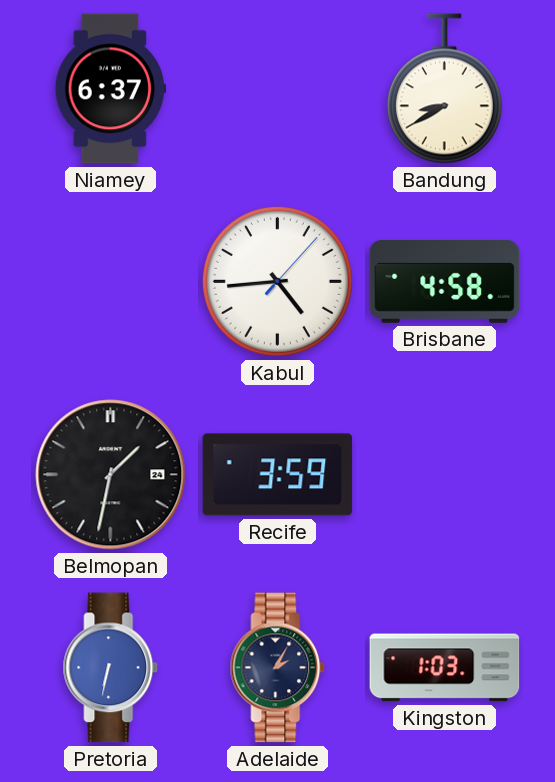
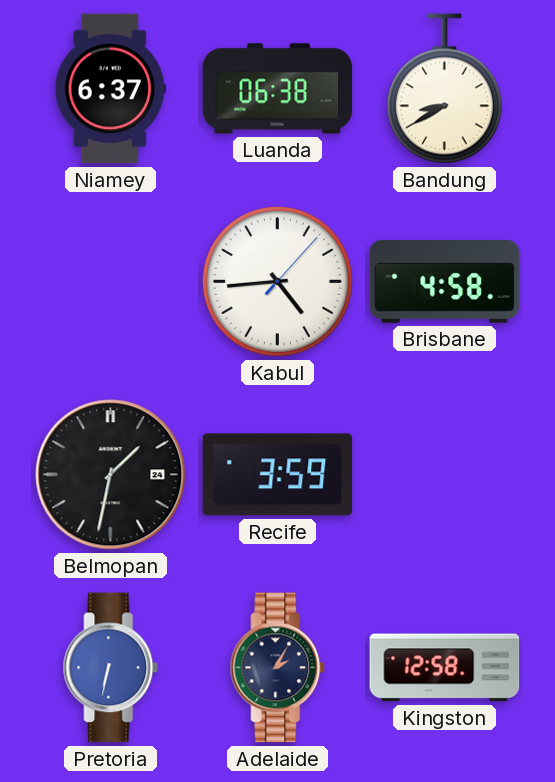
Luanda: none -> 06:38 (278, 89)
Kingston: 1:03 -> 12:58 (445, 668)
